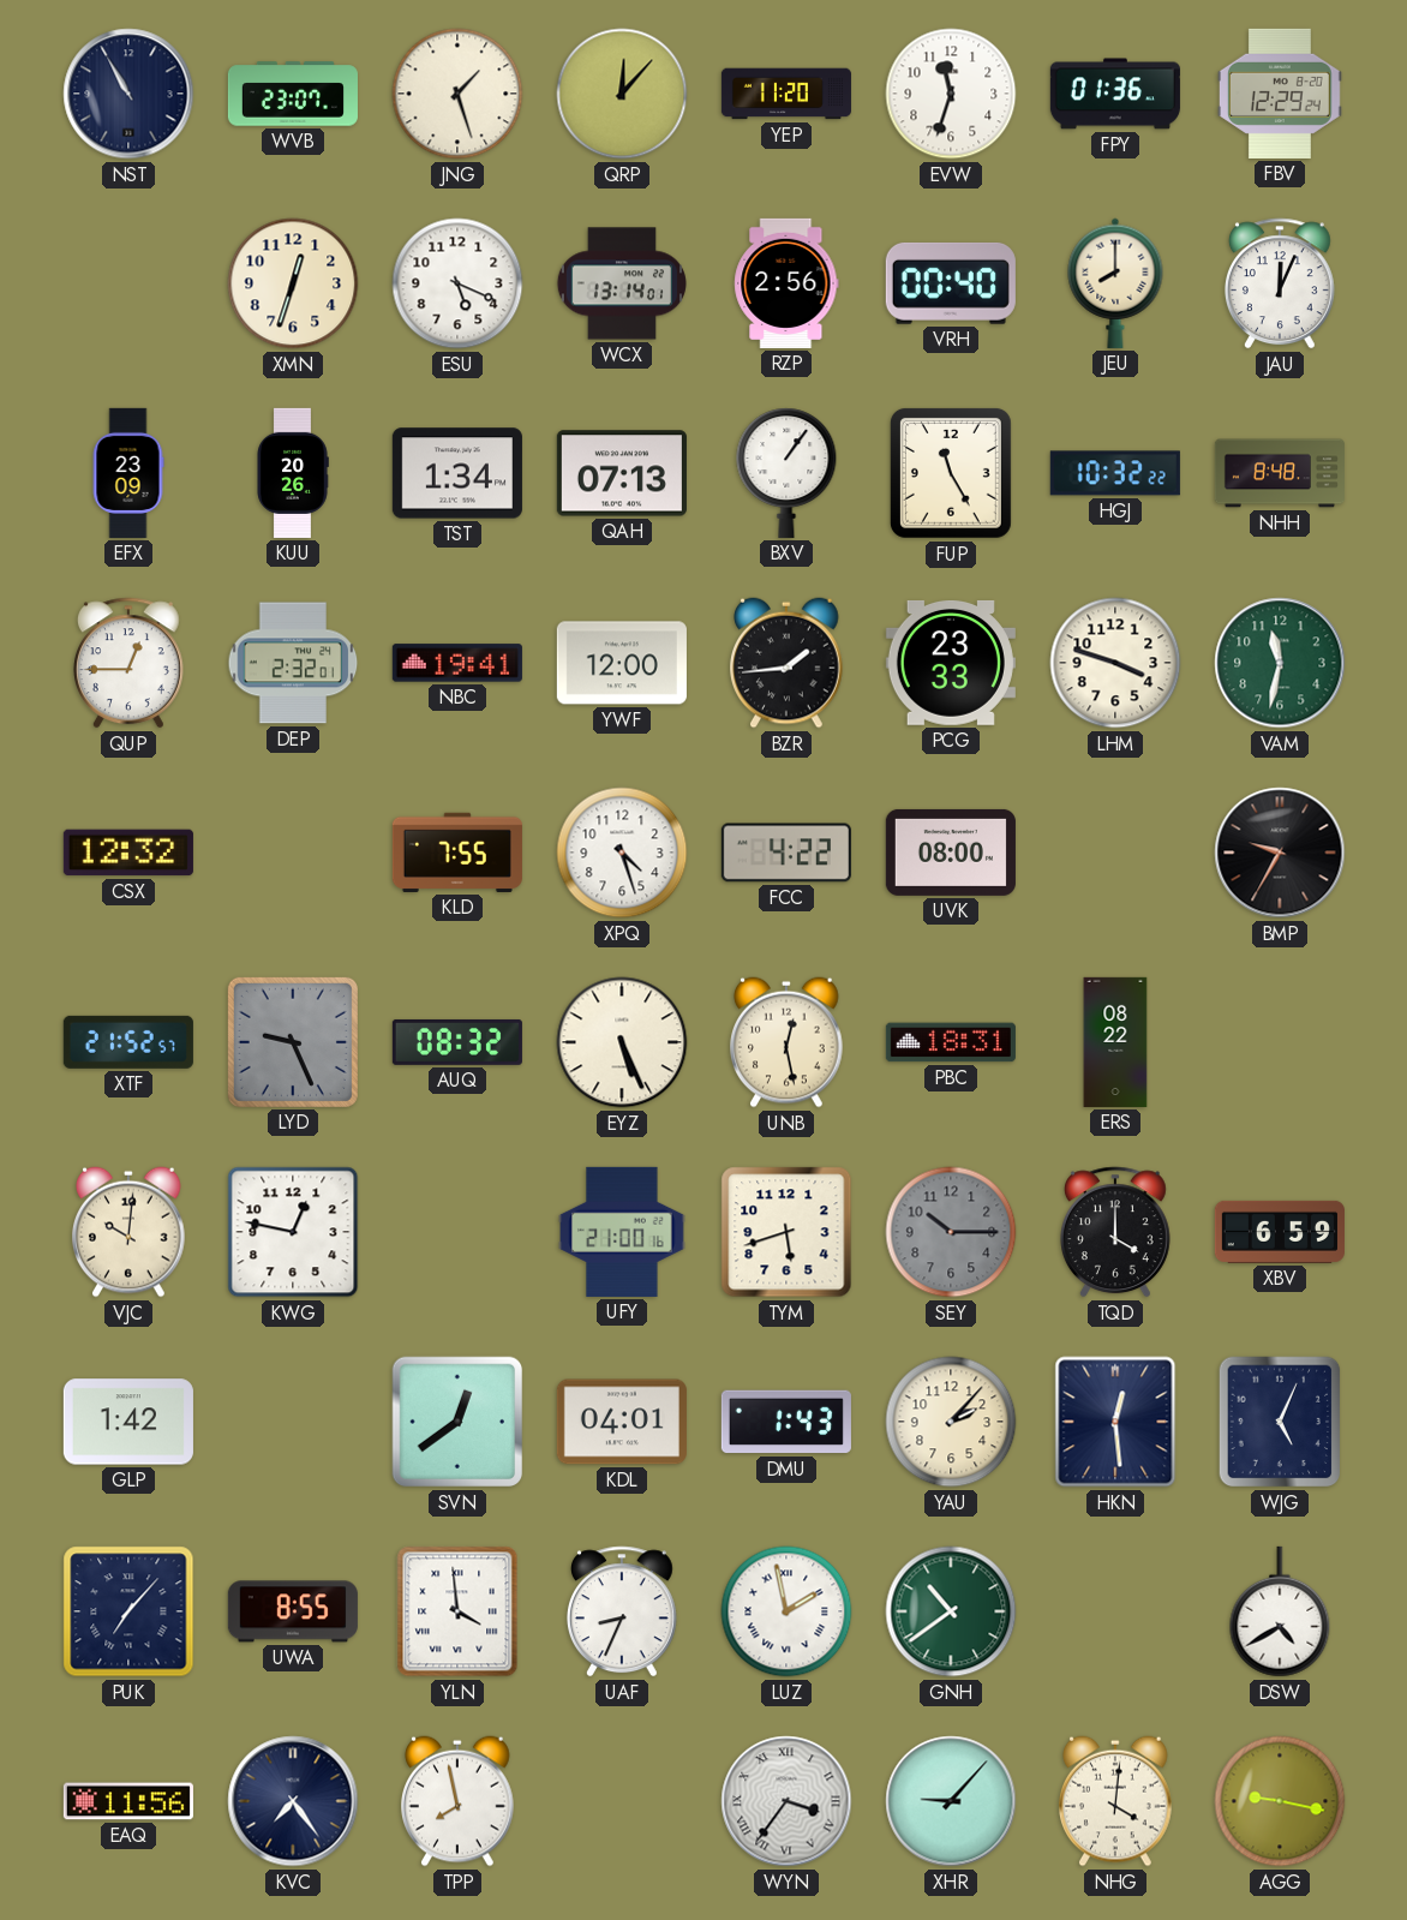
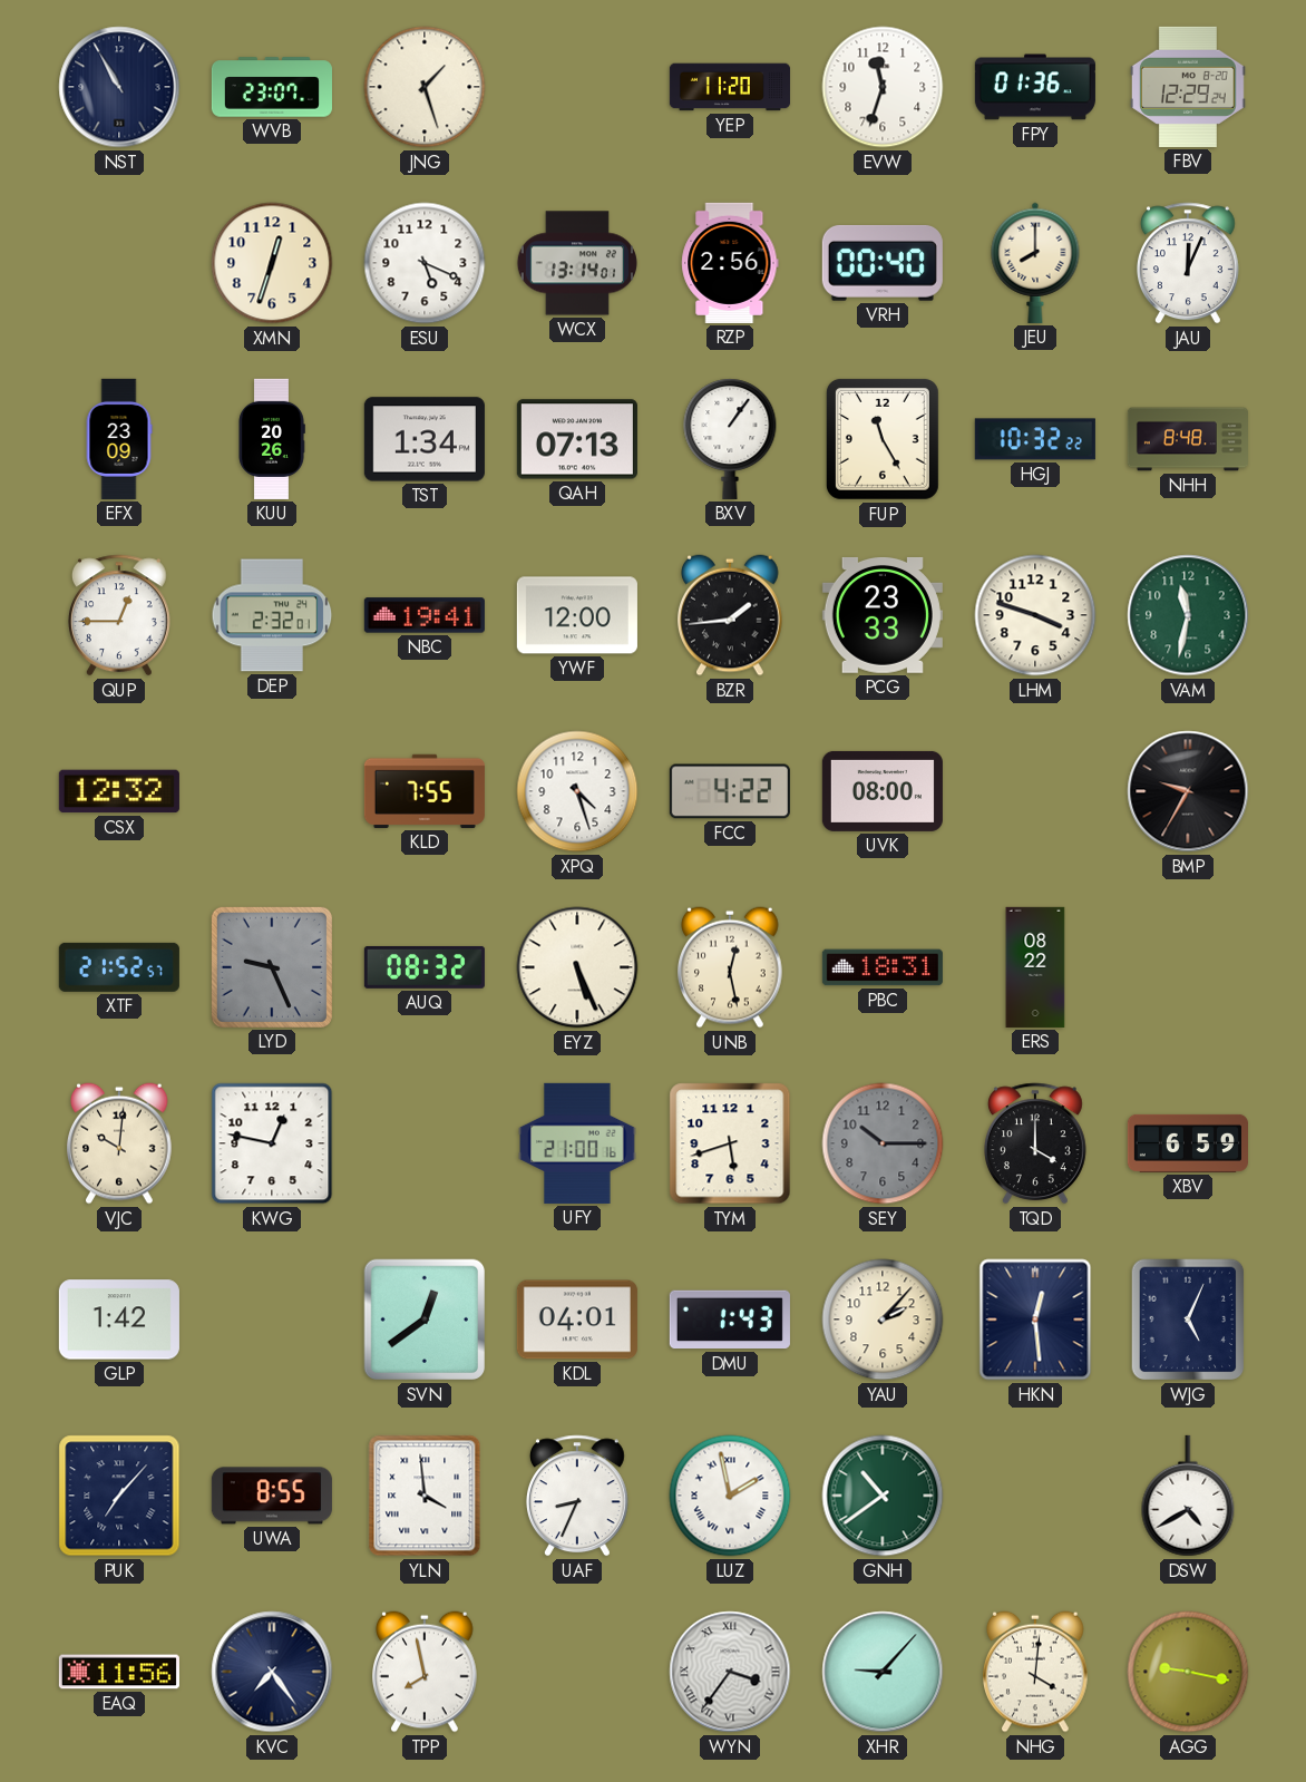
QRP: 12:07 -> none (622, 94)
